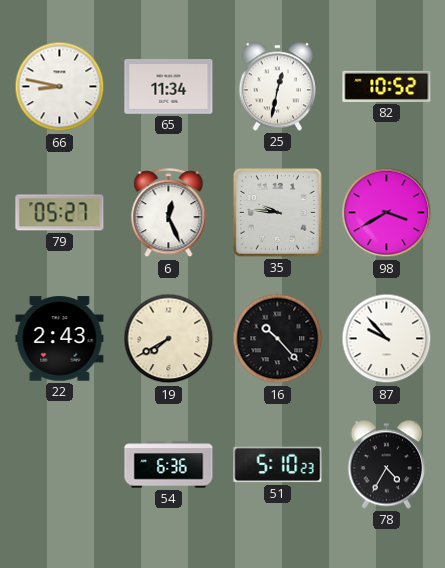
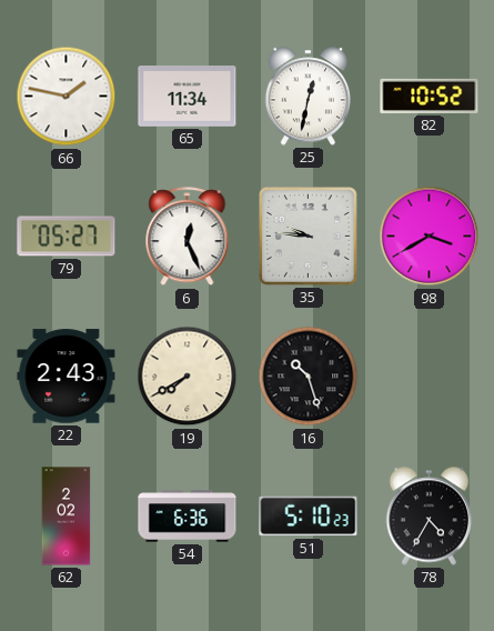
66: 8:47 -> 1:47 (67, 97)
16: 10:23 -> 10:27 (309, 377)
87: 9:53 -> none (387, 339)
62: none -> 2:02 (67, 517)
